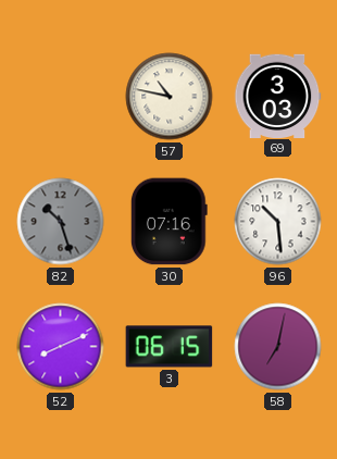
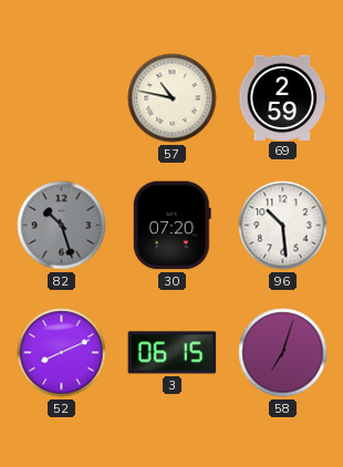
69: 3:03 -> 2:59 (283, 97)
30: 07:16 -> 07:20 (171, 226)
58: 7:02 -> 7:03 (283, 353)
